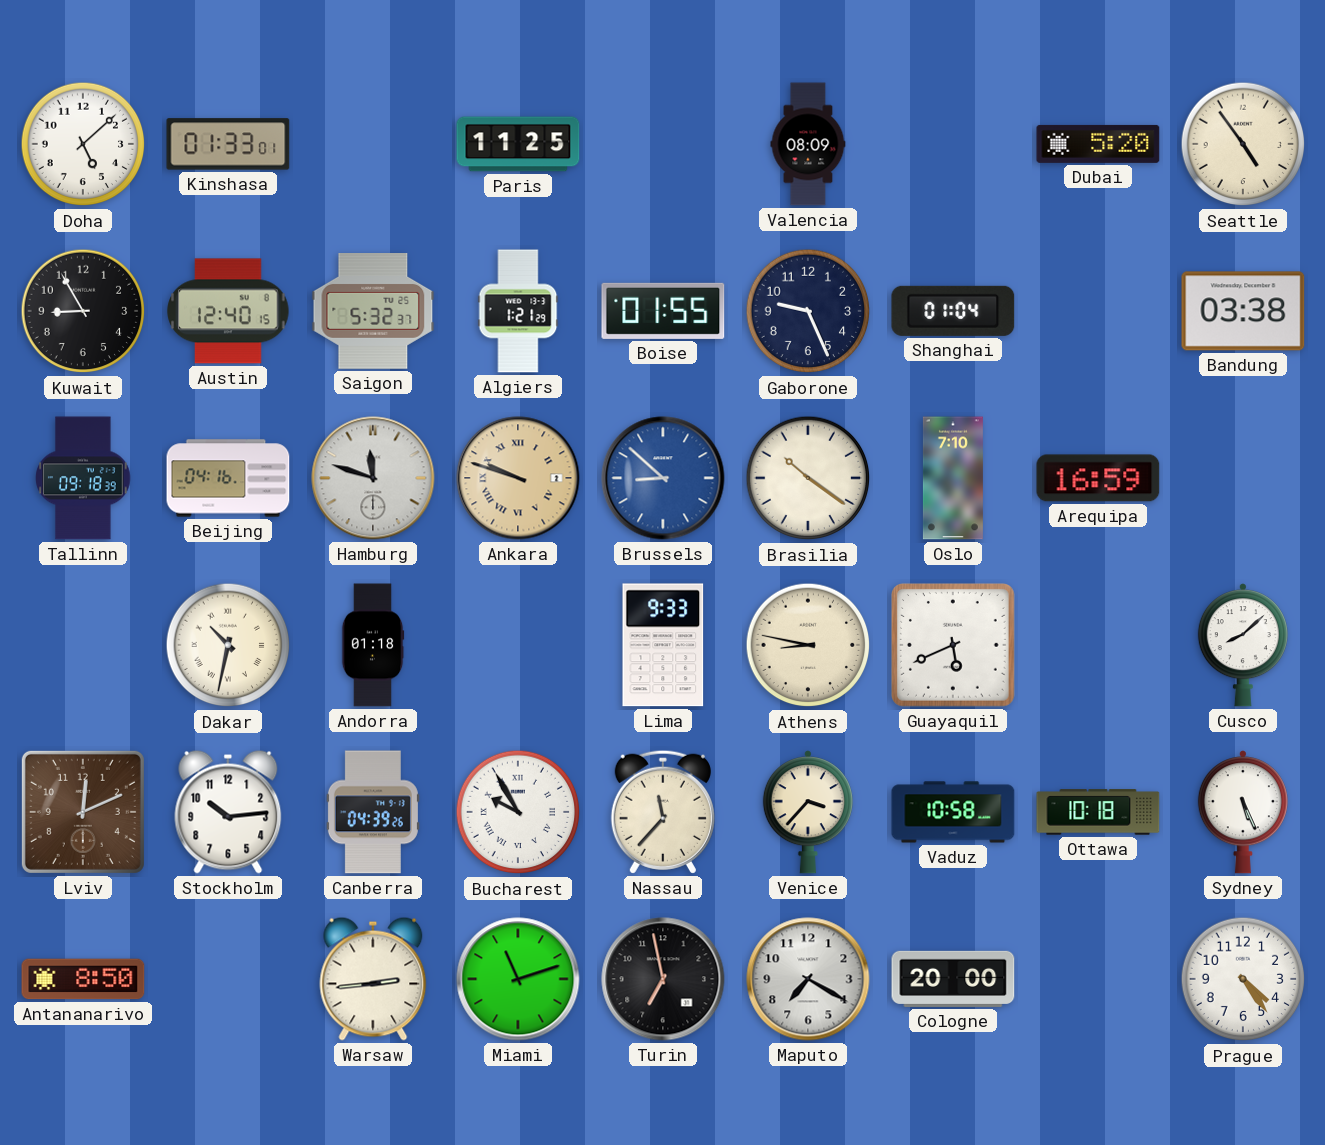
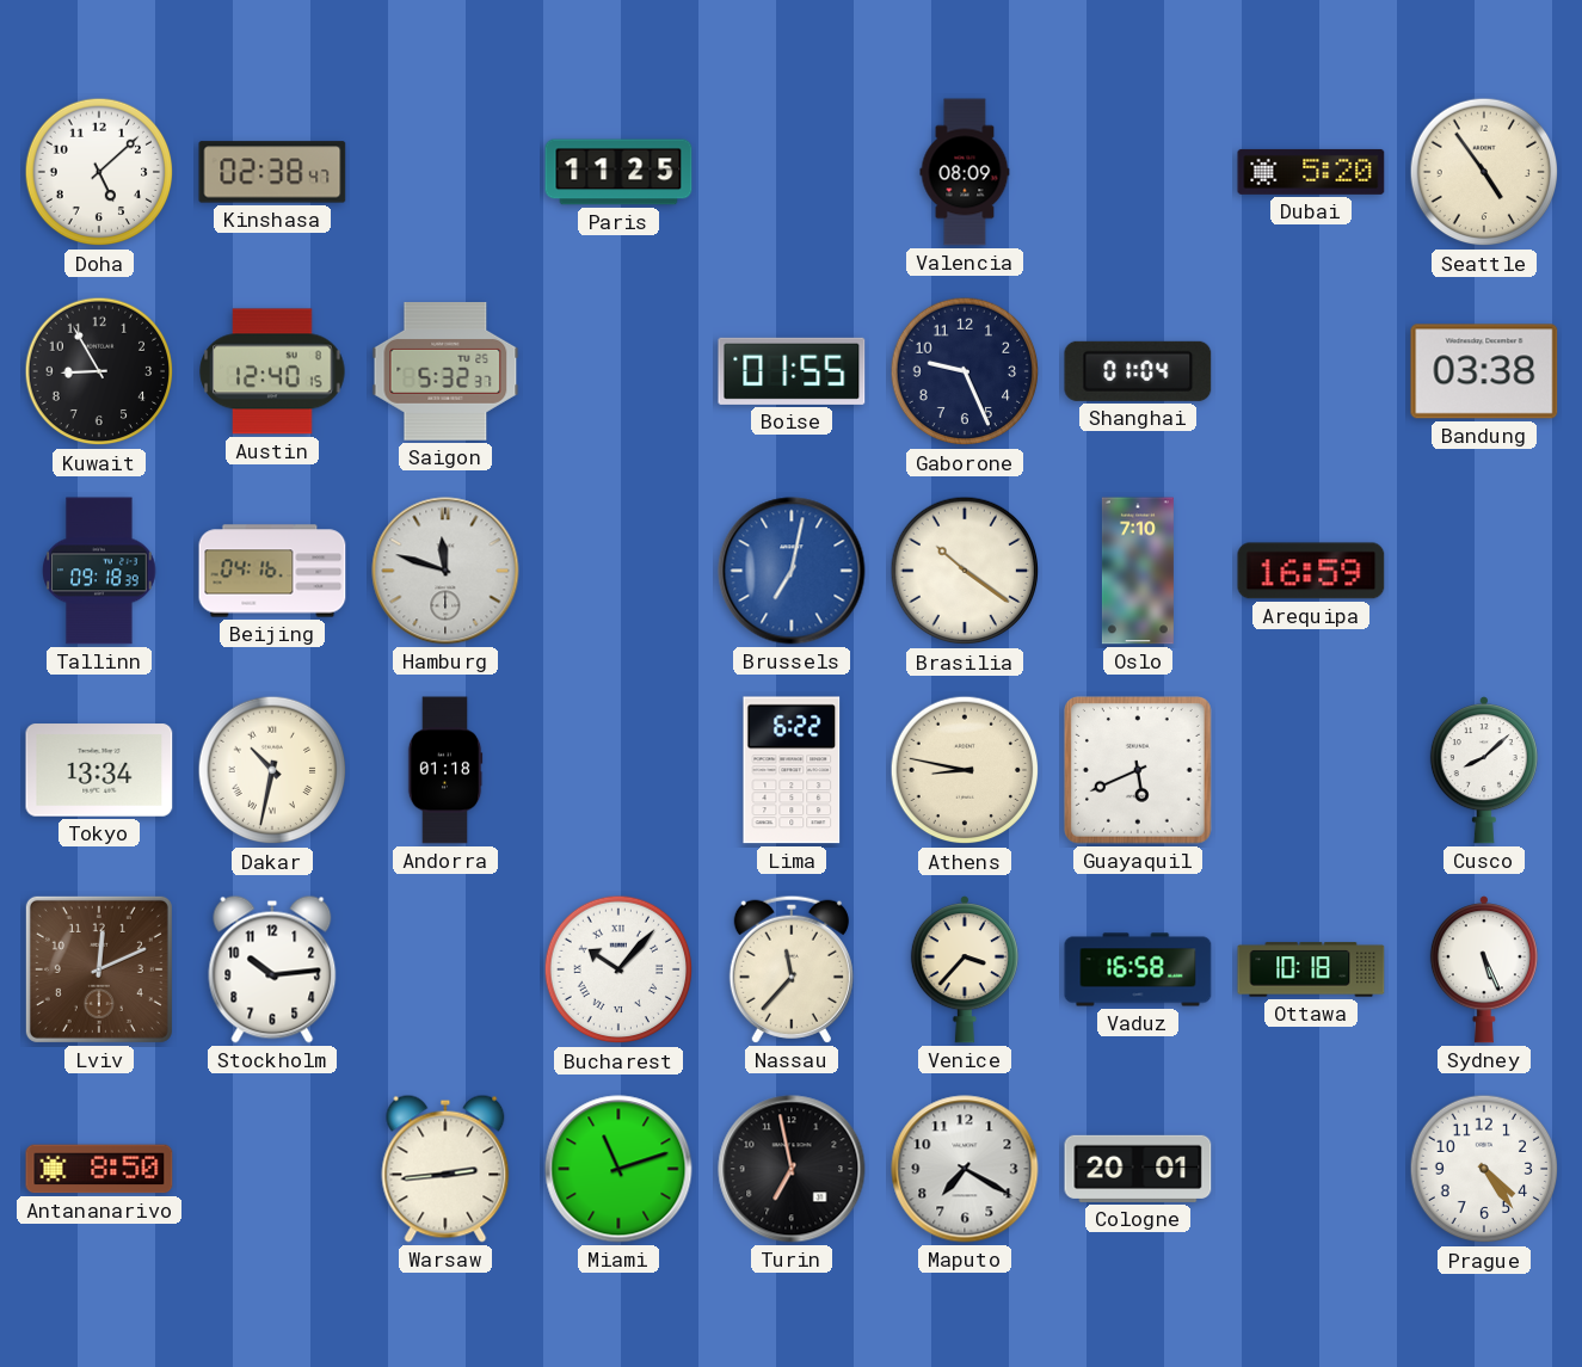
Kinshasa: 01:33 -> 02:38 (272, 172)
Algiers: 1:21 -> none (518, 311)
Ankara: 9:48 -> none (518, 478)
Brussels: 8:52 -> 7:02 (792, 571)
Tokyo: none -> 13:34 (99, 770)
Lima: 9:33 -> 6:22 (792, 770)
Canberra: 04:39 -> none (373, 812)
Bucharest: 9:55 -> 10:07 (618, 969)
Vaduz: 10:58 -> 16:58 (1138, 969)
Cologne: 20:00 -> 20:01 (1138, 1169)
